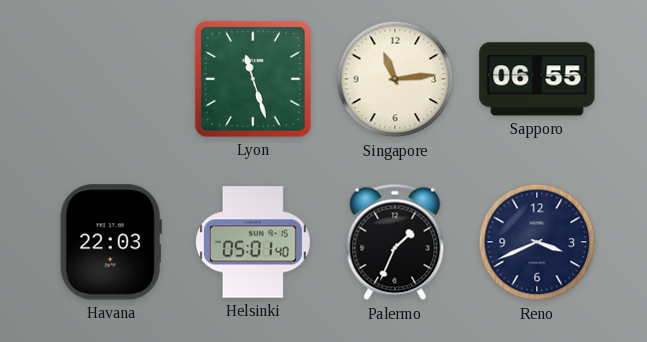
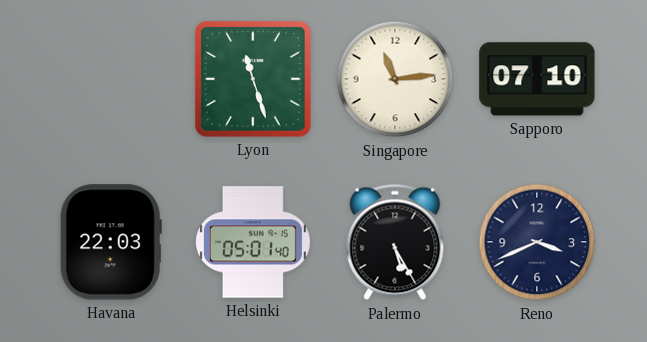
Sapporo: 06:55 -> 07:10 (537, 79)
Palermo: 1:34 -> 5:25 (395, 242)
